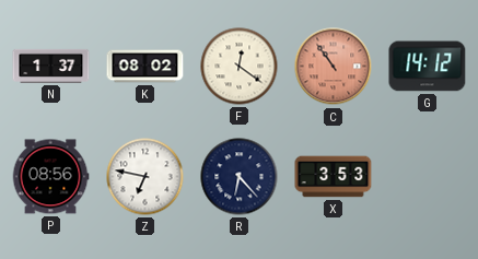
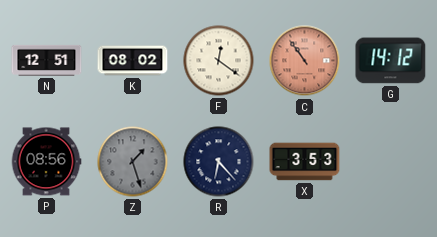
N: 1:37 -> 12:51 (47, 60)
Z: 6:47 -> 1:27 (133, 162)
Z dial: white -> grey (133, 162)
